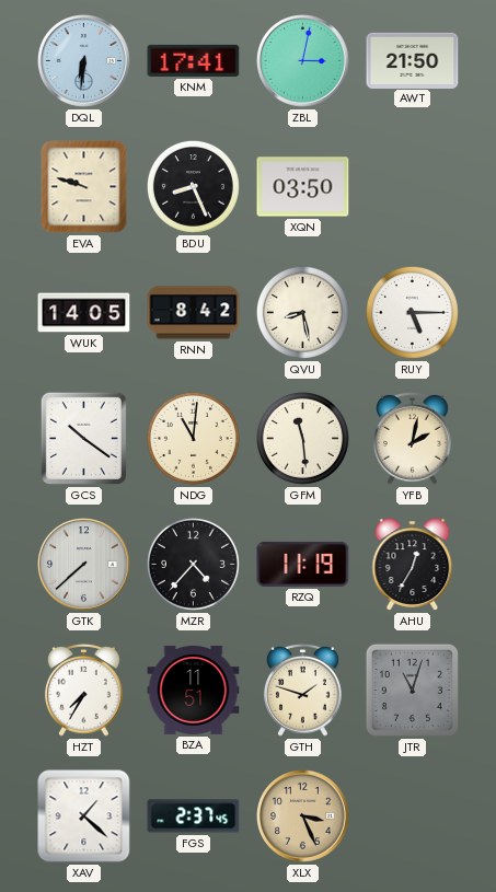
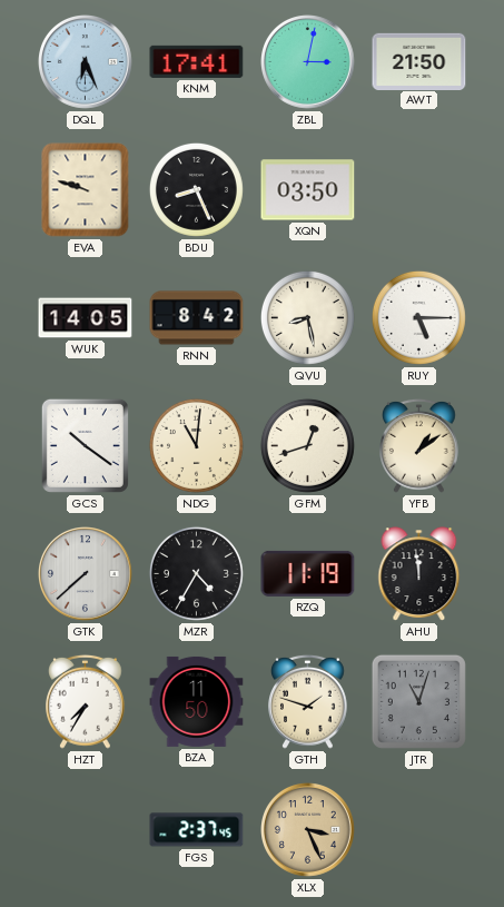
DQL: 6:31 -> 6:26 (86, 62)
GFM: 11:29 -> 12:42 (307, 445)
YFB: 2:02 -> 1:09 (419, 445)
MZR: 4:37 -> 4:35 (196, 573)
AHU: 12:35 -> 11:59 (419, 574)
BZA: 11:51 -> 11:50 (197, 701)
XAV: 1:22 -> none (84, 816)
